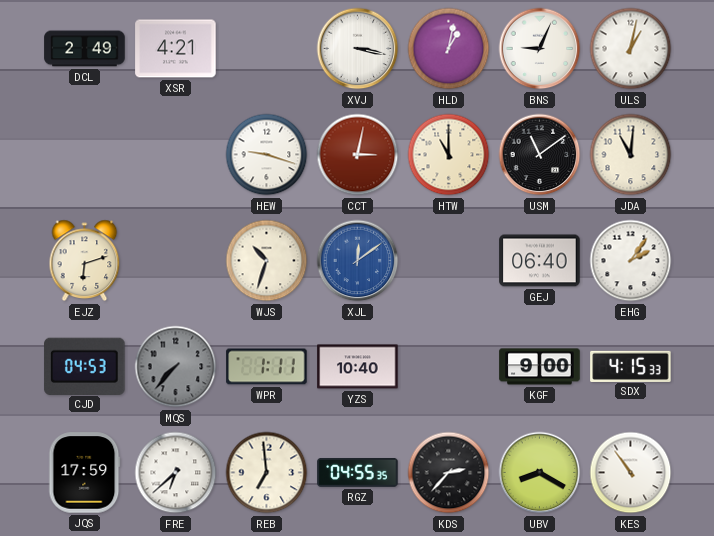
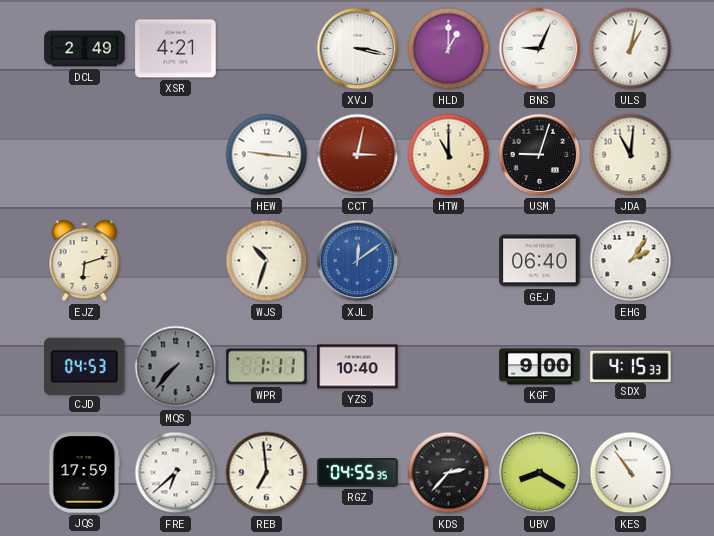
HLD: 1:02 -> 1:00 (449, 49)
HEW: 9:18 -> 9:16 (267, 155)
USM: 11:09 -> 9:03 (540, 155)
